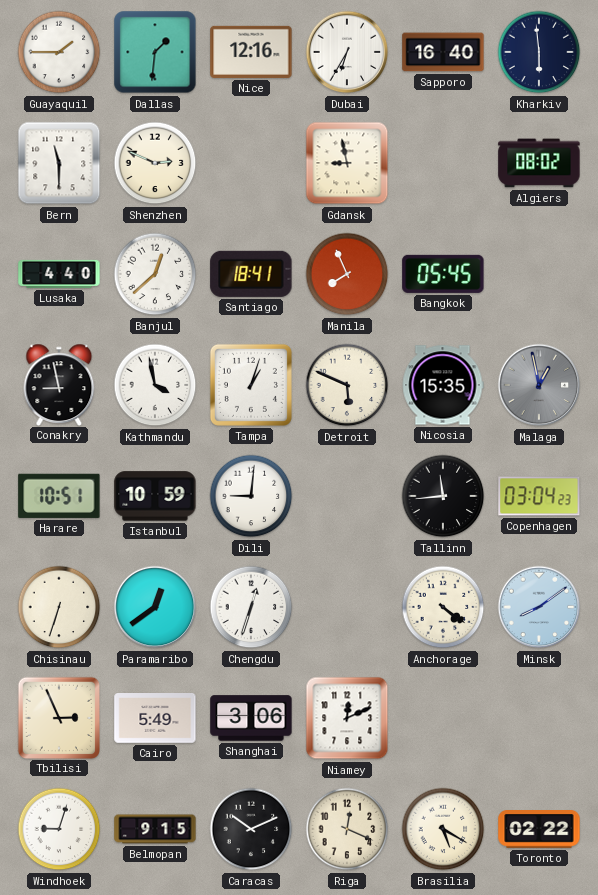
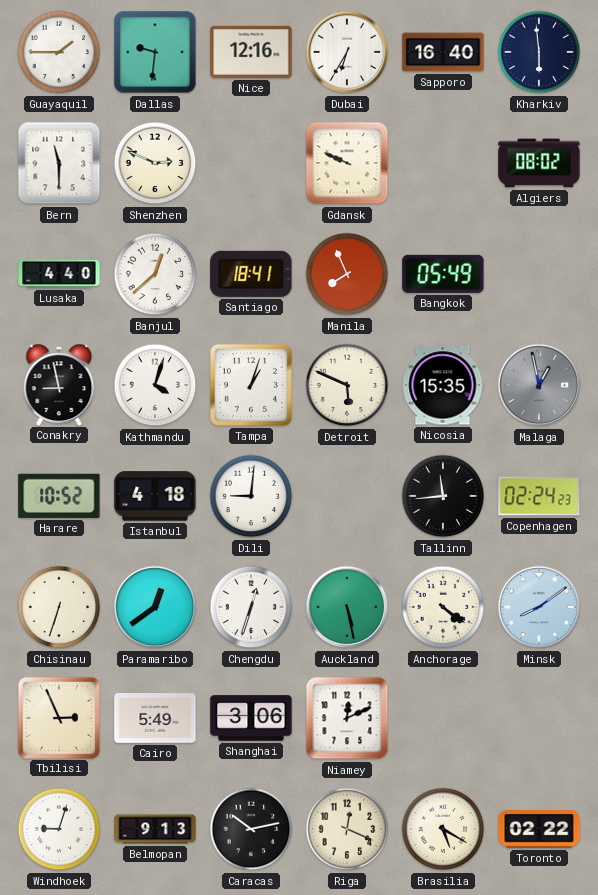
Dallas: 1:31 -> 9:31 (155, 52)
Gdansk: 8:58 -> 9:49 (347, 163)
Bangkok: 05:45 -> 05:49 (443, 274)
Kathmandu: 3:58 -> 4:03 (155, 385)
Harare: 10:51 -> 10:52 (59, 496)
Istanbul: 10:59 -> 4:18 (155, 496)
Copenhagen: 03:04 -> 02:24 (539, 496)
Auckland: none -> 5:28 (347, 607)
Belmopan: 9:15 -> 9:13 (155, 829)
Caracas: 10:11 -> 10:13 (251, 829)
